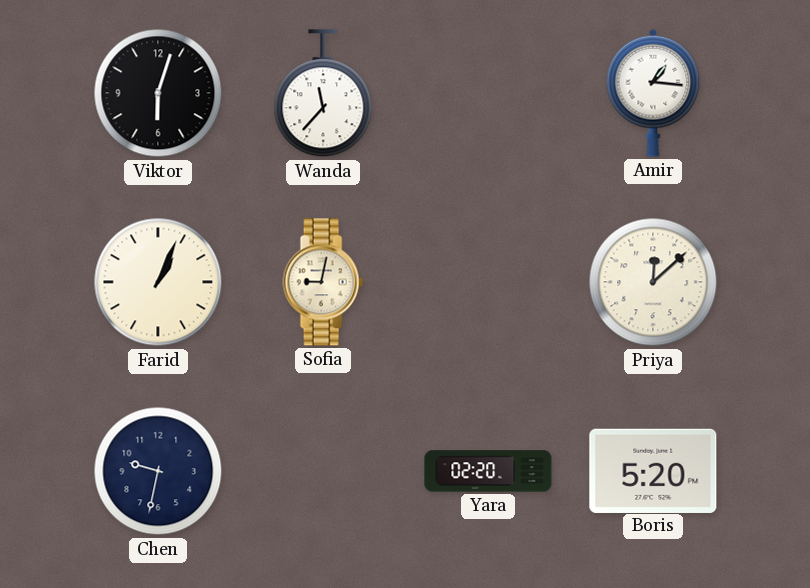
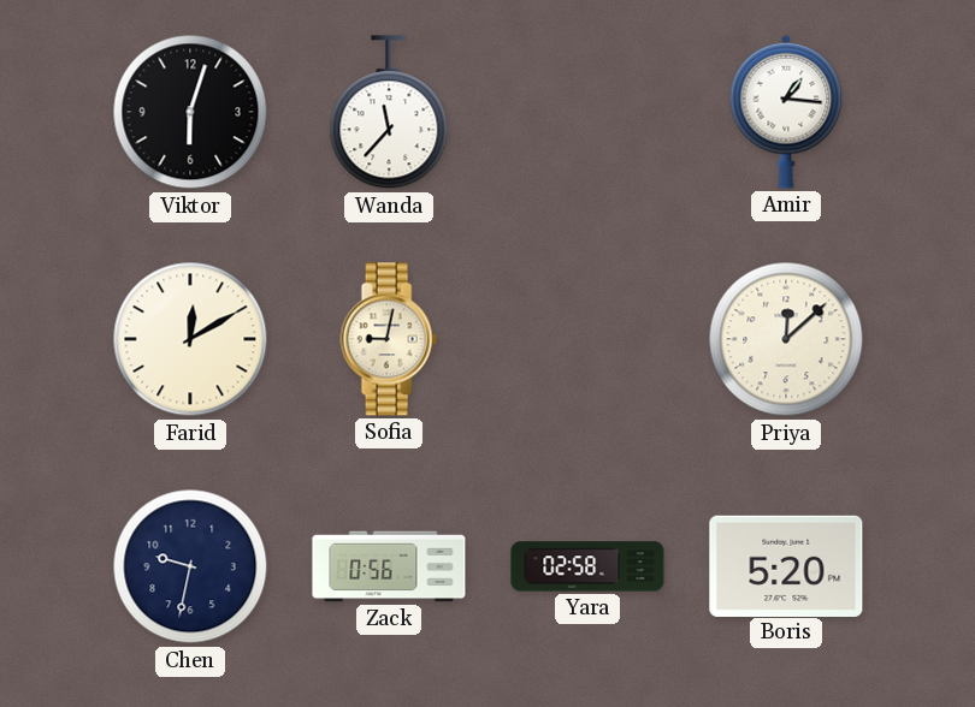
Farid: 1:04 -> 12:10 (190, 339)
Zack: none -> 0:56 (389, 566)
Yara: 02:20 -> 02:58 (587, 566)
